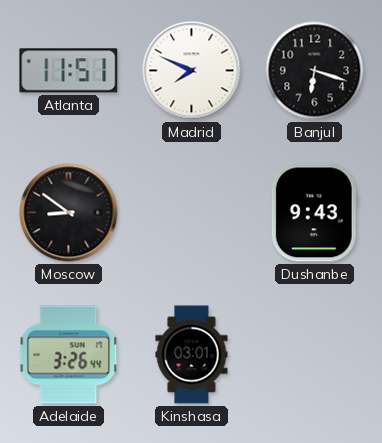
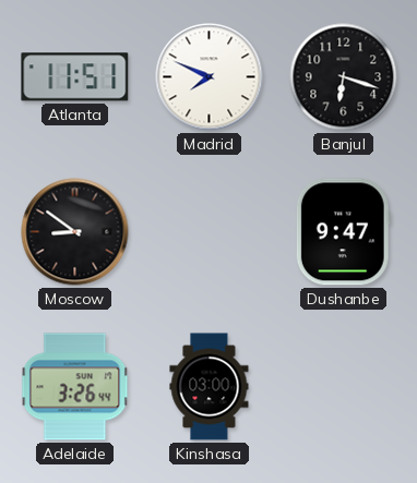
Dushanbe: 9:43 -> 9:47 (343, 232)
Kinshasa: 03:01 -> 03:00 (210, 387)
